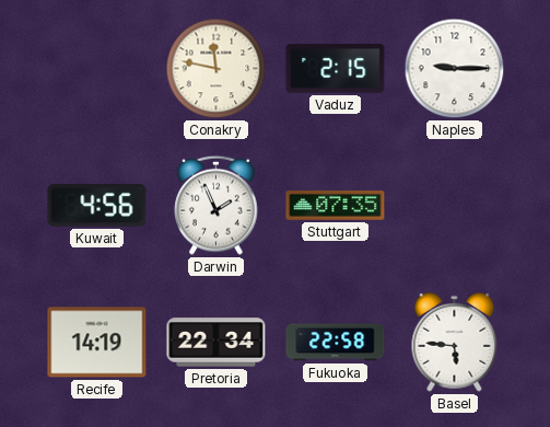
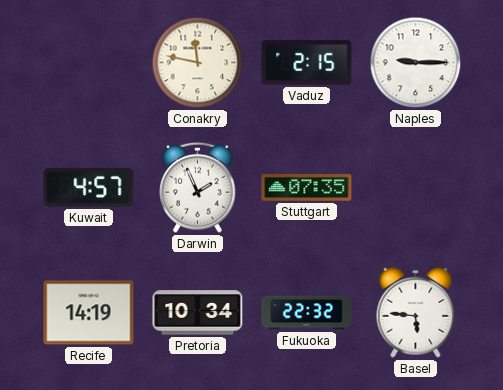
Kuwait: 4:56 -> 4:57 (89, 188)
Pretoria: 22:34 -> 10:34 (198, 313)
Fukuoka: 22:58 -> 22:32 (307, 313)
